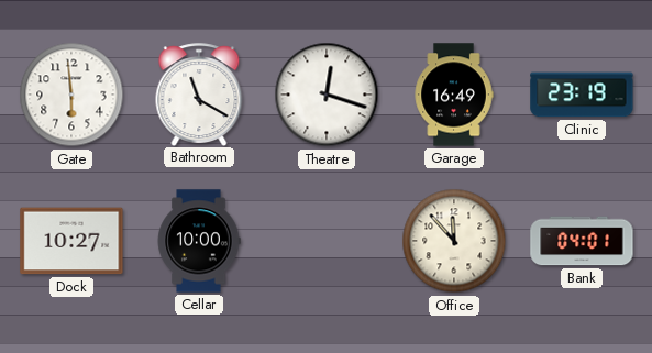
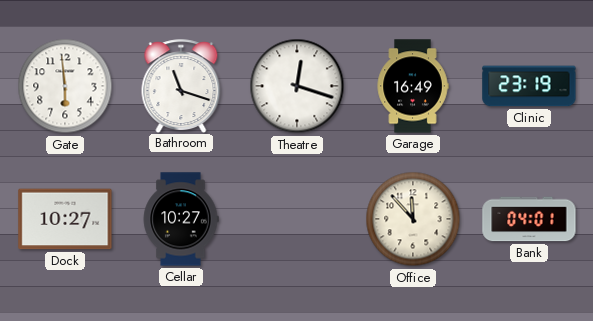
Bathroom: 11:20 -> 11:18 (181, 86)
Cellar: 10:00 -> 10:27 (181, 219)
